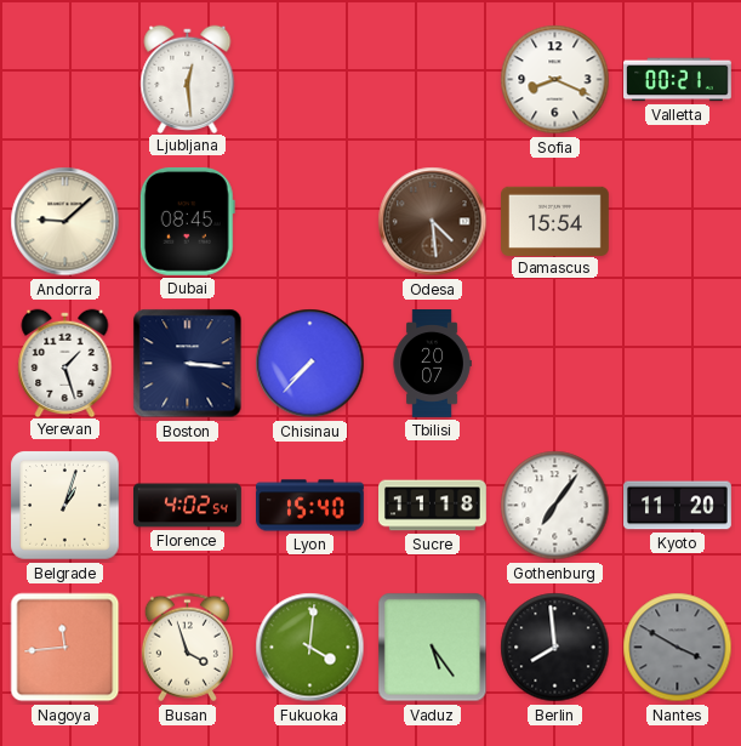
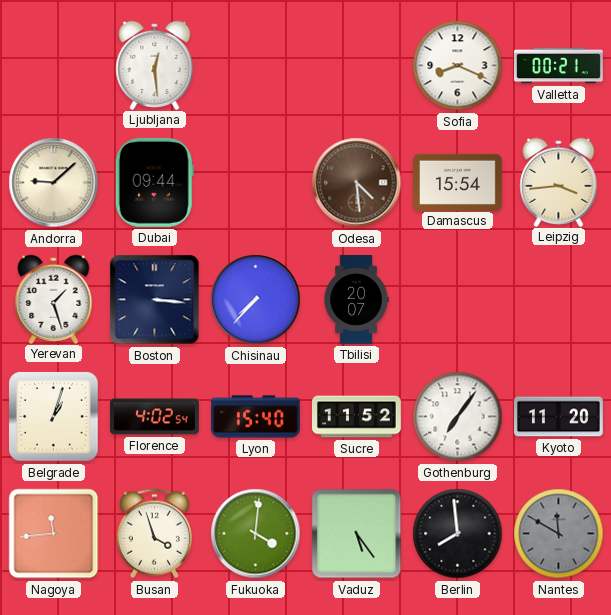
Dubai: 08:45 -> 09:44 (154, 182)
Leipzig: none -> 3:44 (559, 182)
Sucre: 11:18 -> 11:52 (357, 417)
Nantes: 3:50 -> 11:50 (559, 534)
